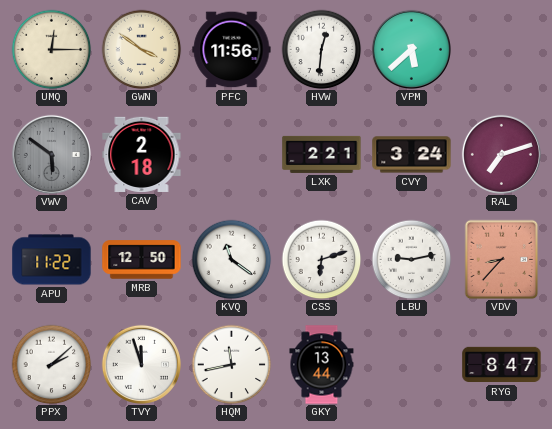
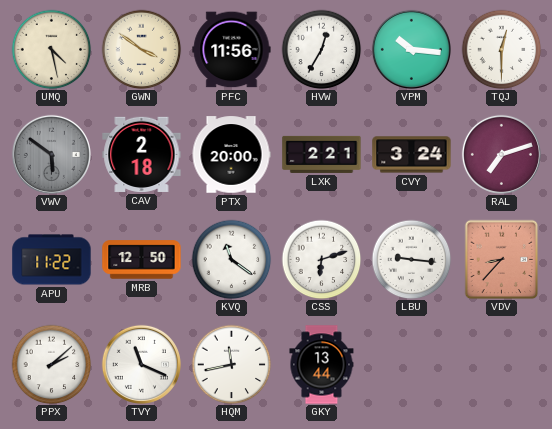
UMQ: 12:15 -> 4:28 (51, 49)
HVW: 12:31 -> 12:35 (321, 49)
VPM: 5:38 -> 10:16 (411, 49)
TQJ: none -> 12:30 (501, 49)
PTX: none -> 20:00 (231, 155)
LBU: 9:13 -> 9:16 (411, 259)
TVY: 11:57 -> 11:19 (141, 364)
RYG: 8:47 -> none (502, 365)
